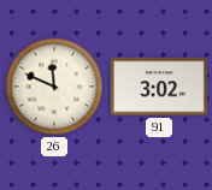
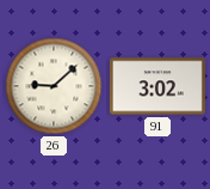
26: 11:49 -> 9:08 (54, 86)
